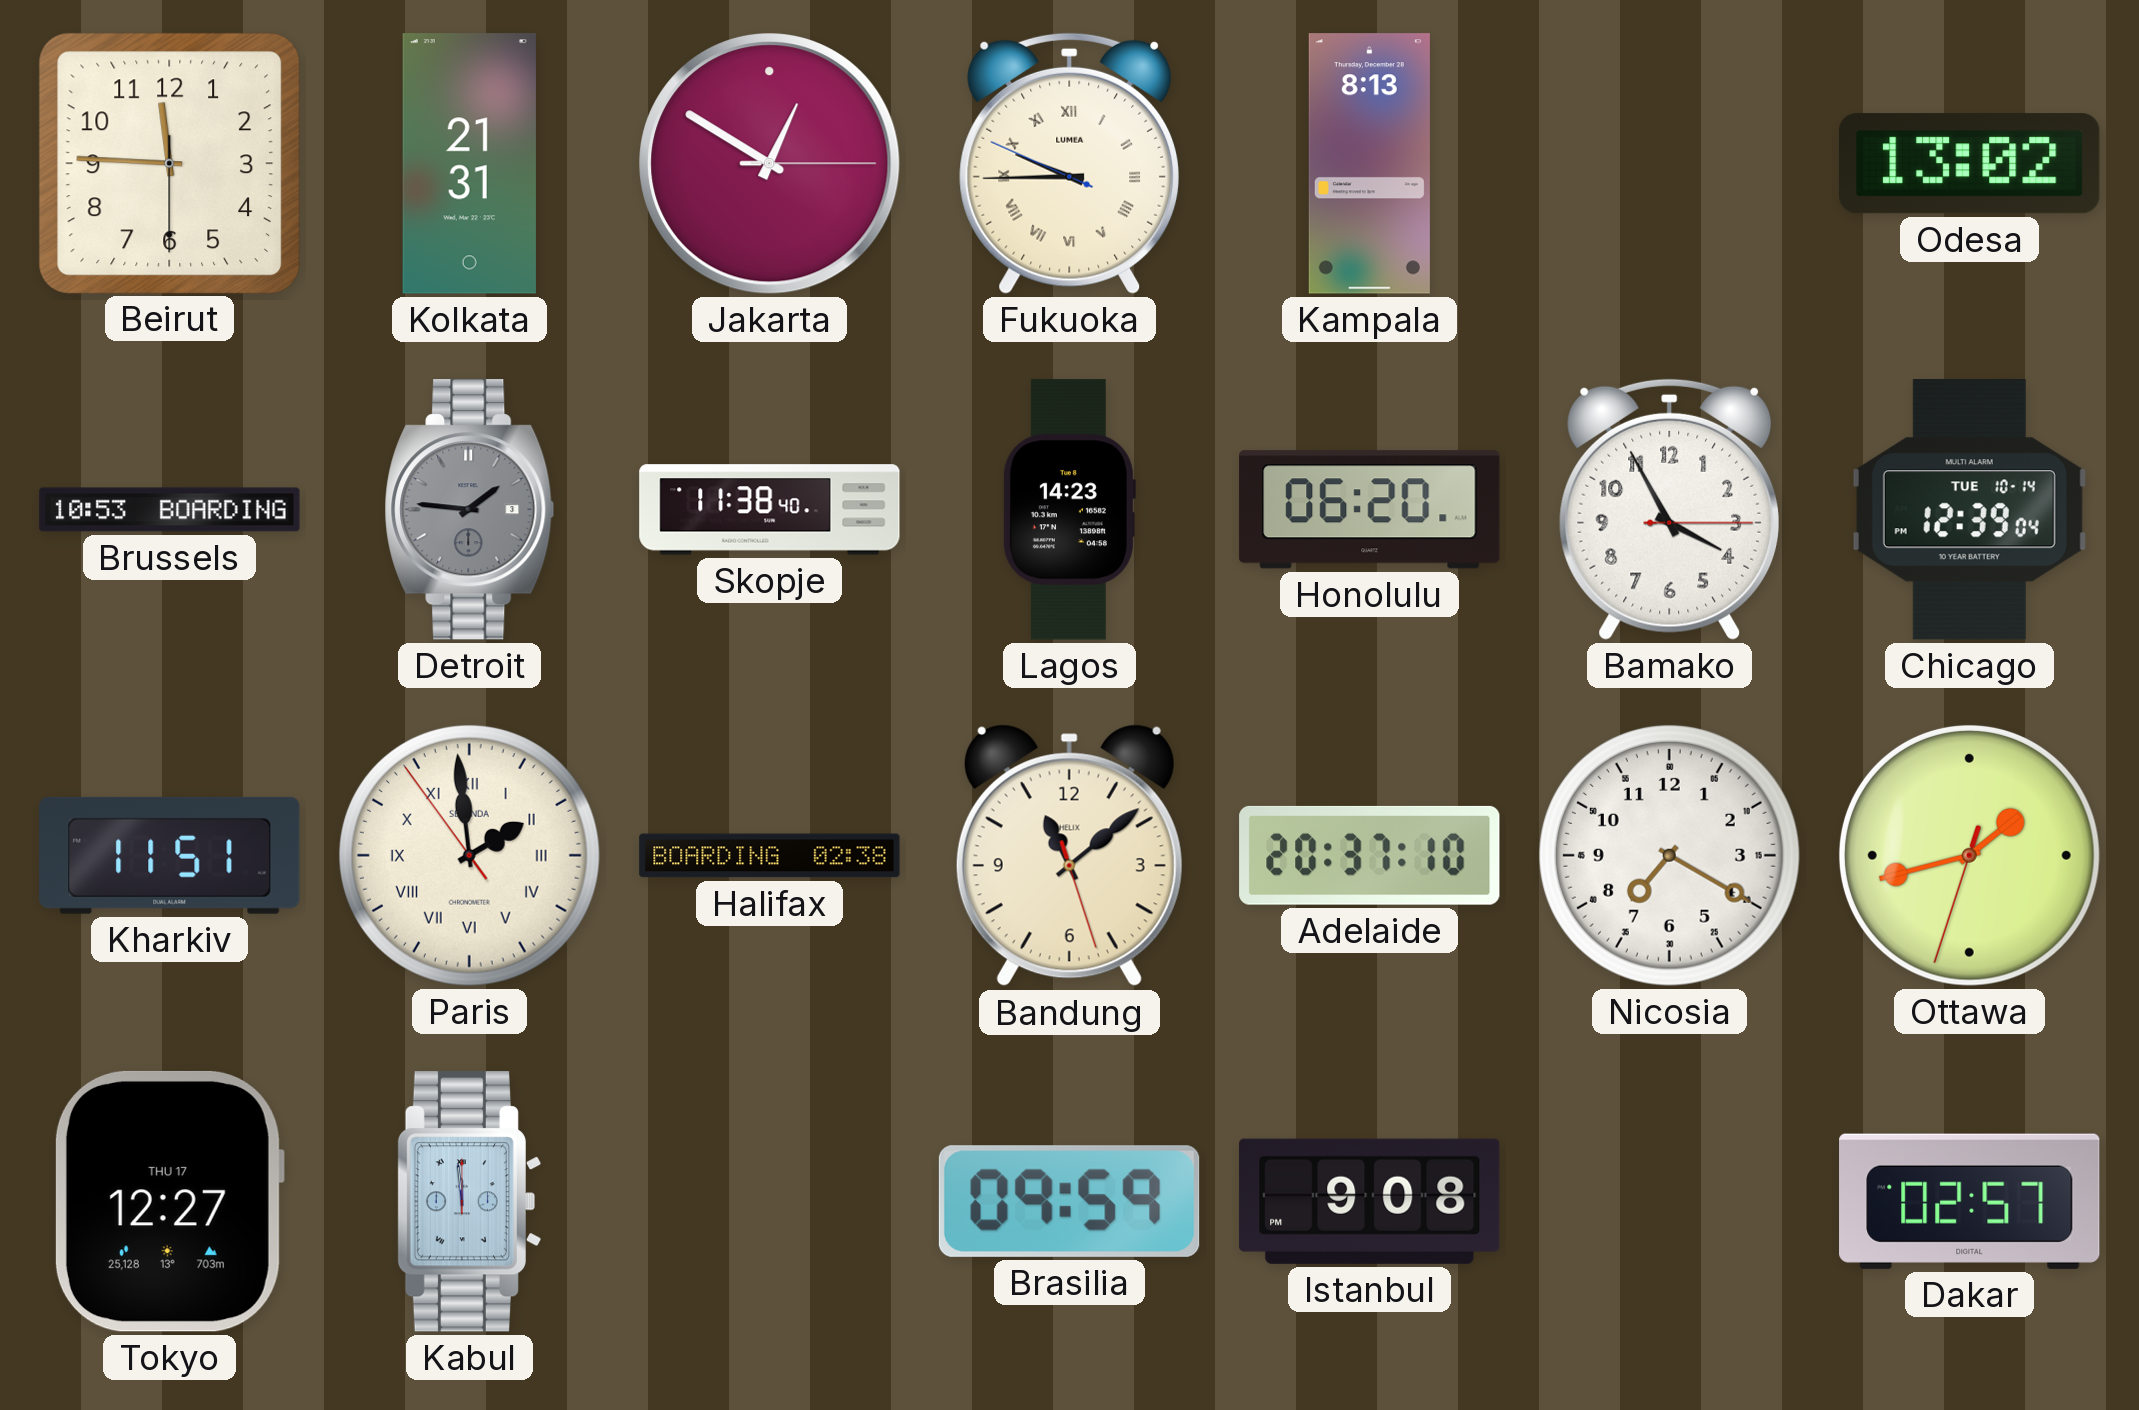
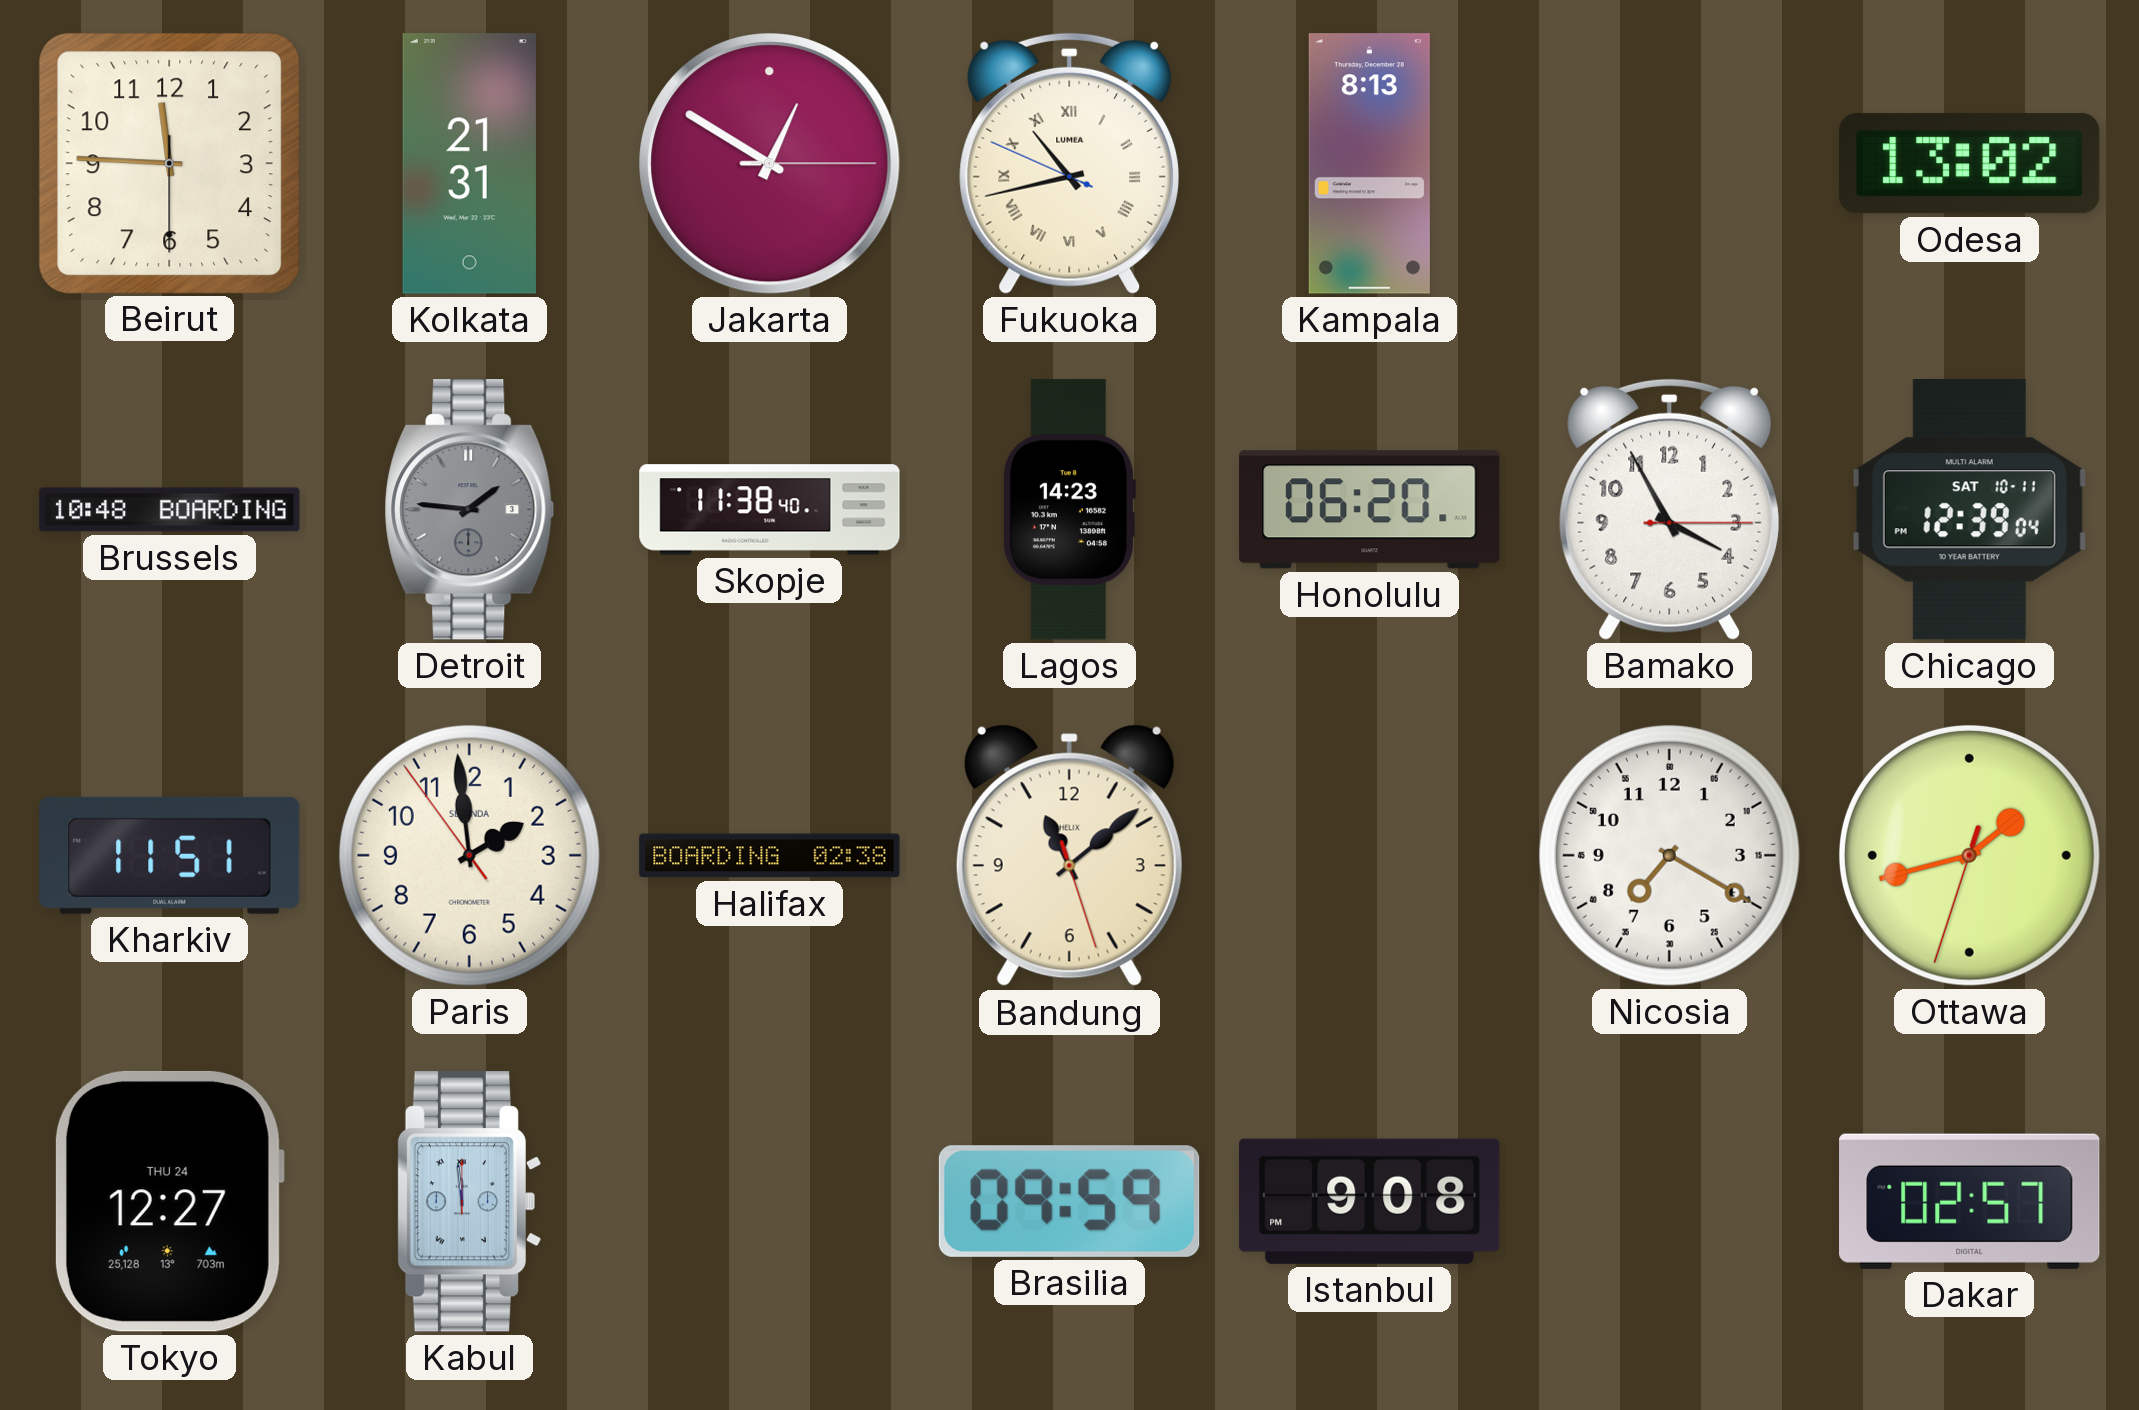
Fukuoka: 9:44 -> 10:42 (1070, 163)
Brussels: 10:53 -> 10:48 (170, 510)
Chicago date: TUE 10-14 -> SAT 10-11 (1969, 510)
Paris numerals: Roman -> Arabic (469, 855)
Adelaide: 20:37 -> none (1370, 855)
Tokyo date: THU 17 -> THU 24 (169, 1201)
